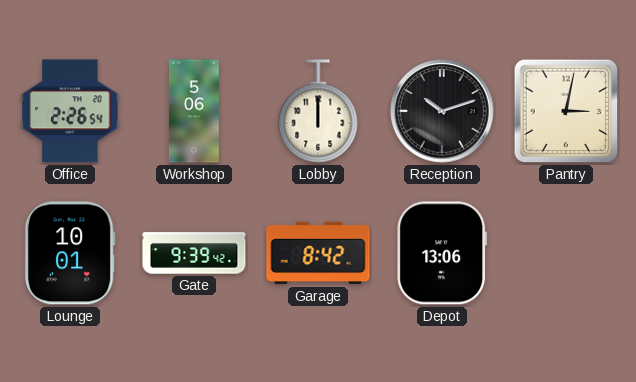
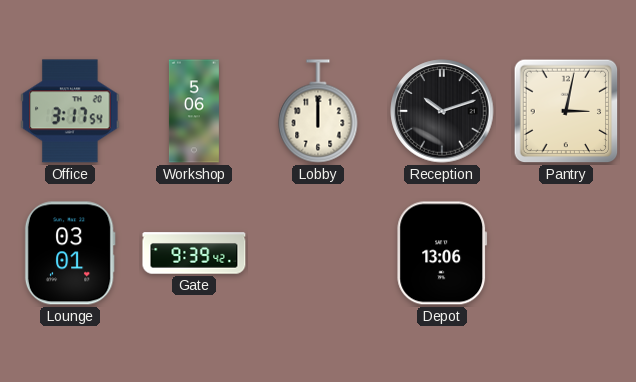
Office: 2:26 -> 3:17 (70, 111)
Lounge: 10:01 -> 03:01 (70, 253)
Garage: 8:42 -> none (318, 253)
